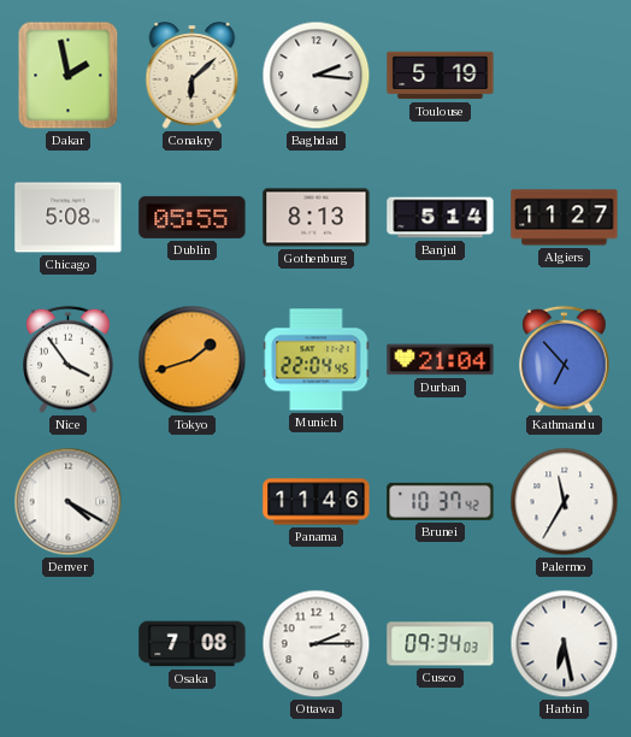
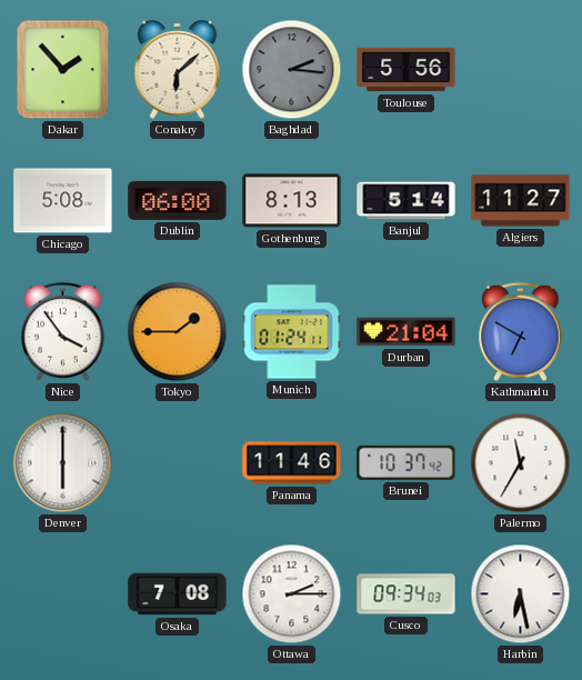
Dakar: 1:58 -> 1:53 (63, 70)
Baghdad dial: white -> grey (292, 70)
Toulouse: 5:19 -> 5:56 (407, 70)
Dublin: 05:55 -> 06:00 (178, 200)
Tokyo: 1:42 -> 1:45 (178, 332)
Munich: 22:04 -> 01:24 (292, 332)
Kathmandu: 6:53 -> 6:50 (521, 332)
Denver: 4:20 -> 6:00 (63, 463)
